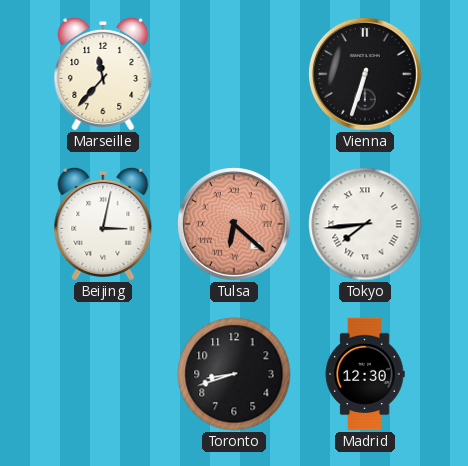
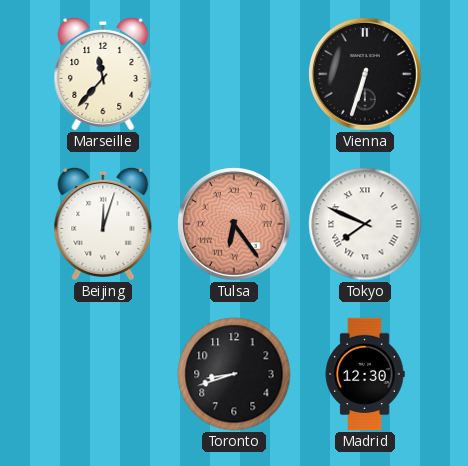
Beijing: 3:02 -> 12:03 (103, 224)
Tulsa: 6:22 -> 6:24 (235, 225)
Tokyo: 7:44 -> 7:49 (365, 224)
